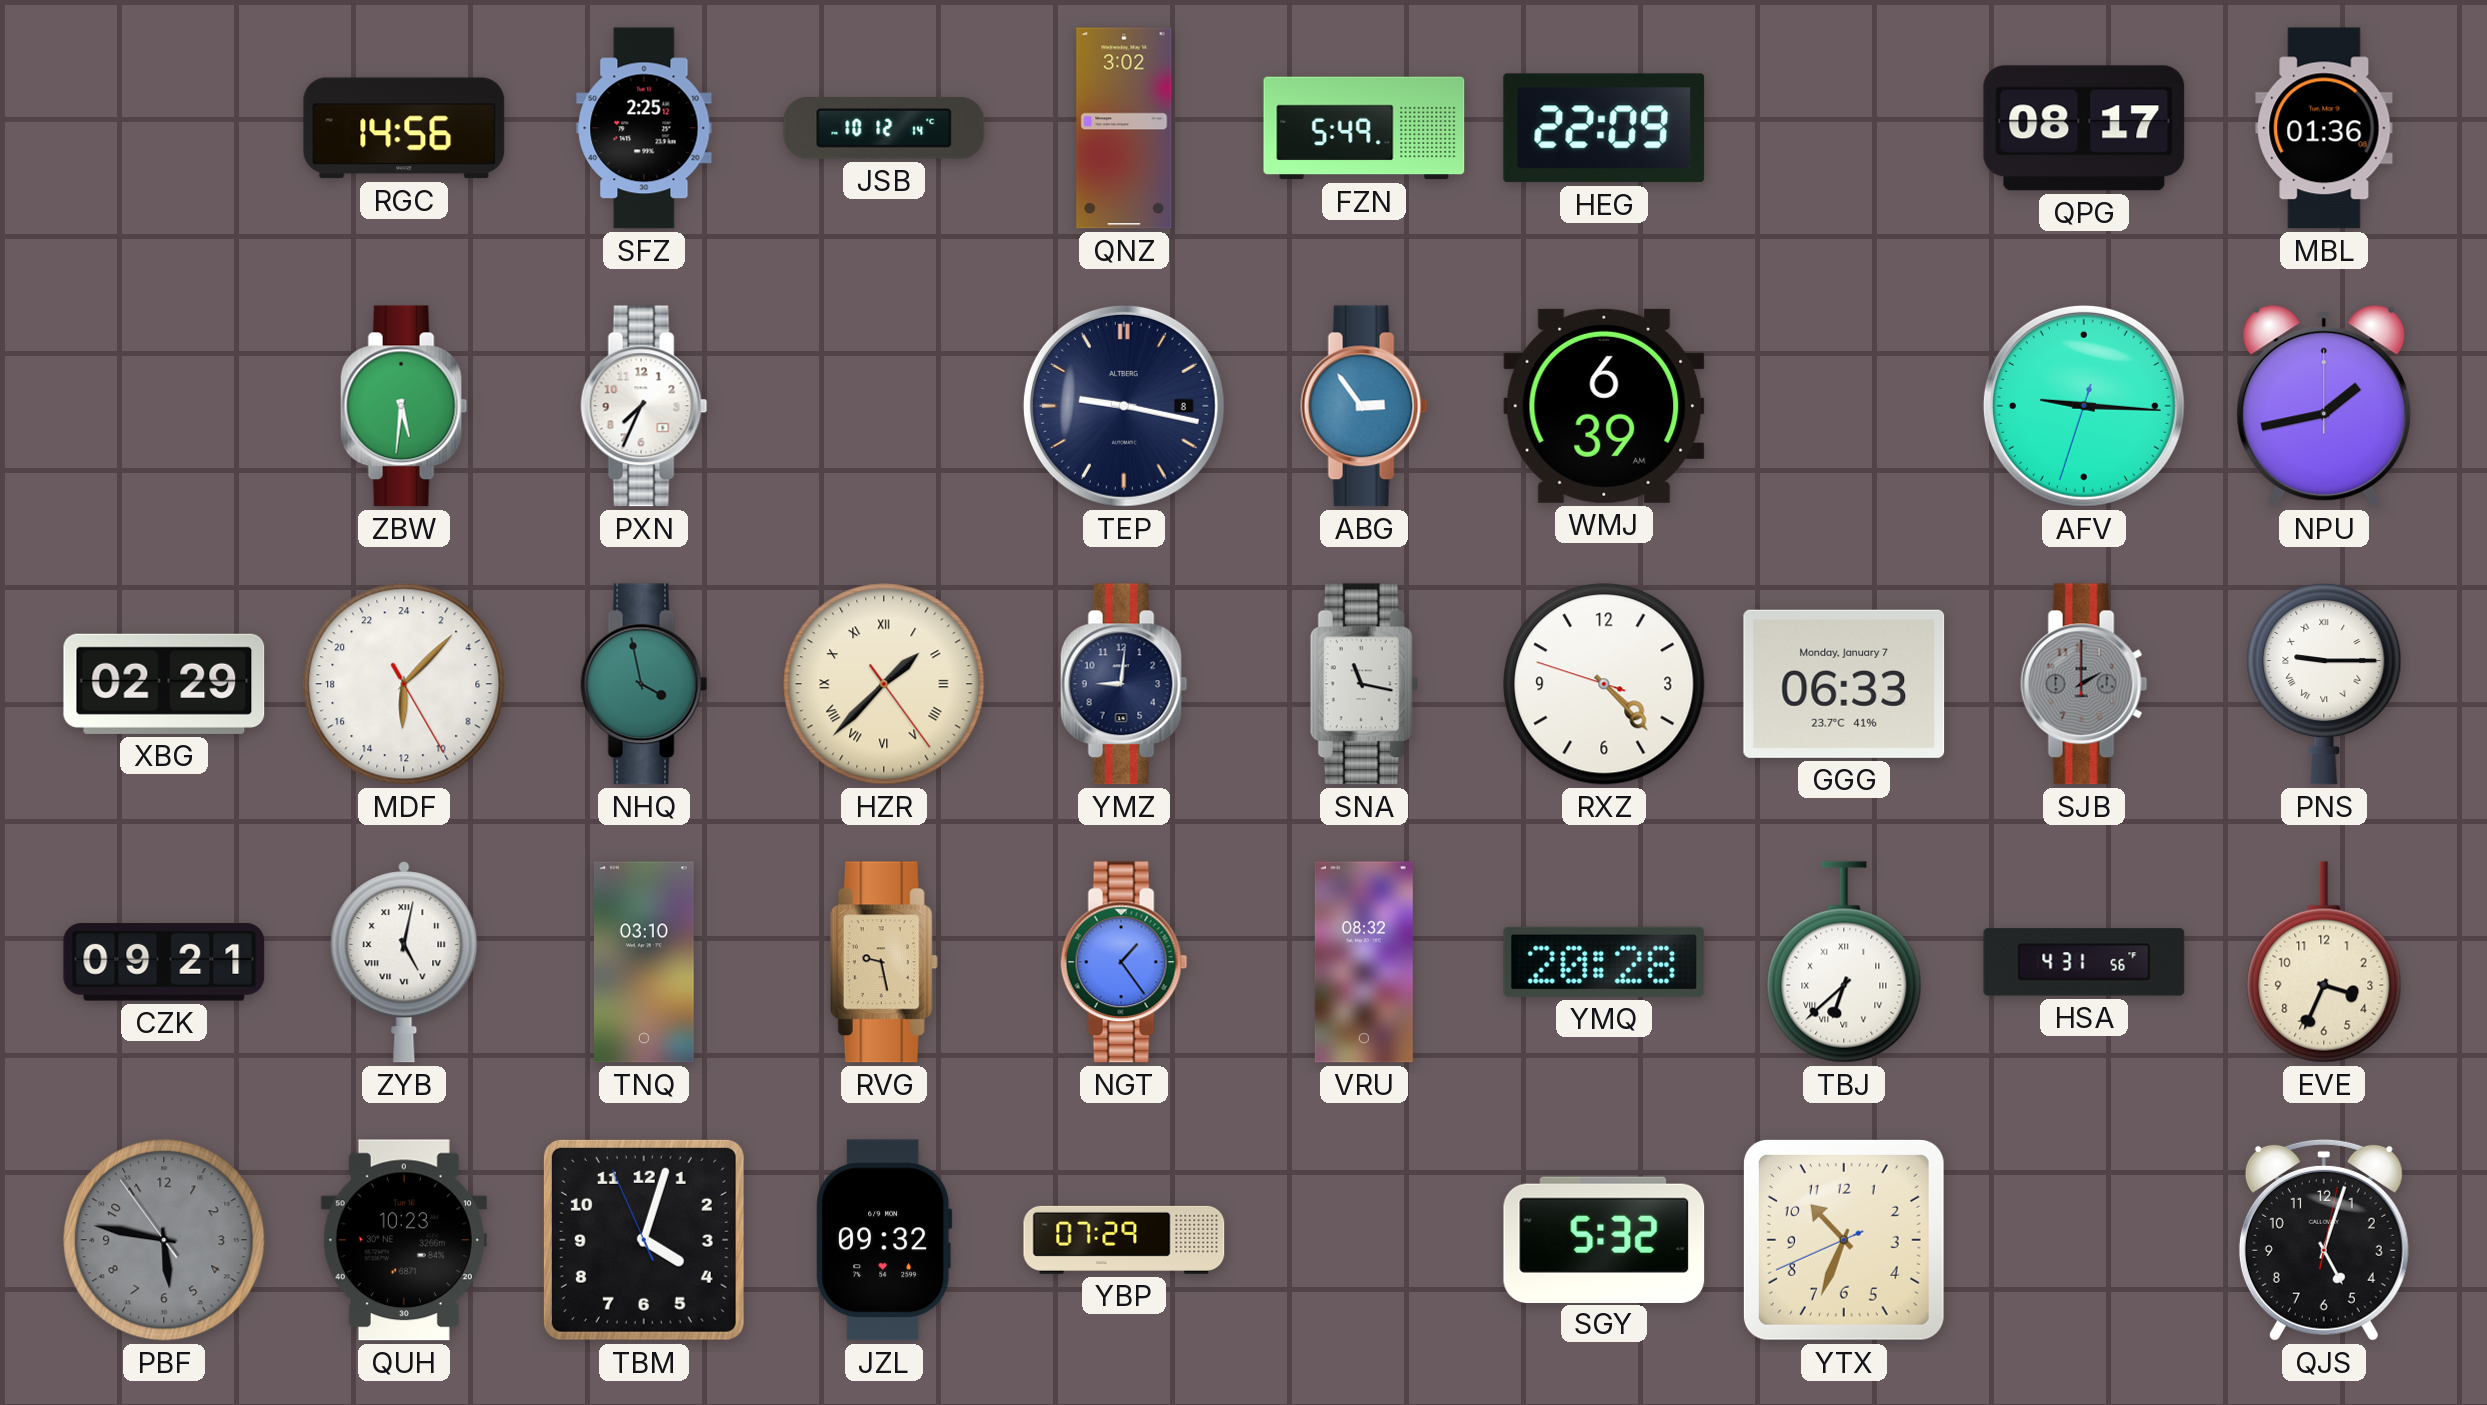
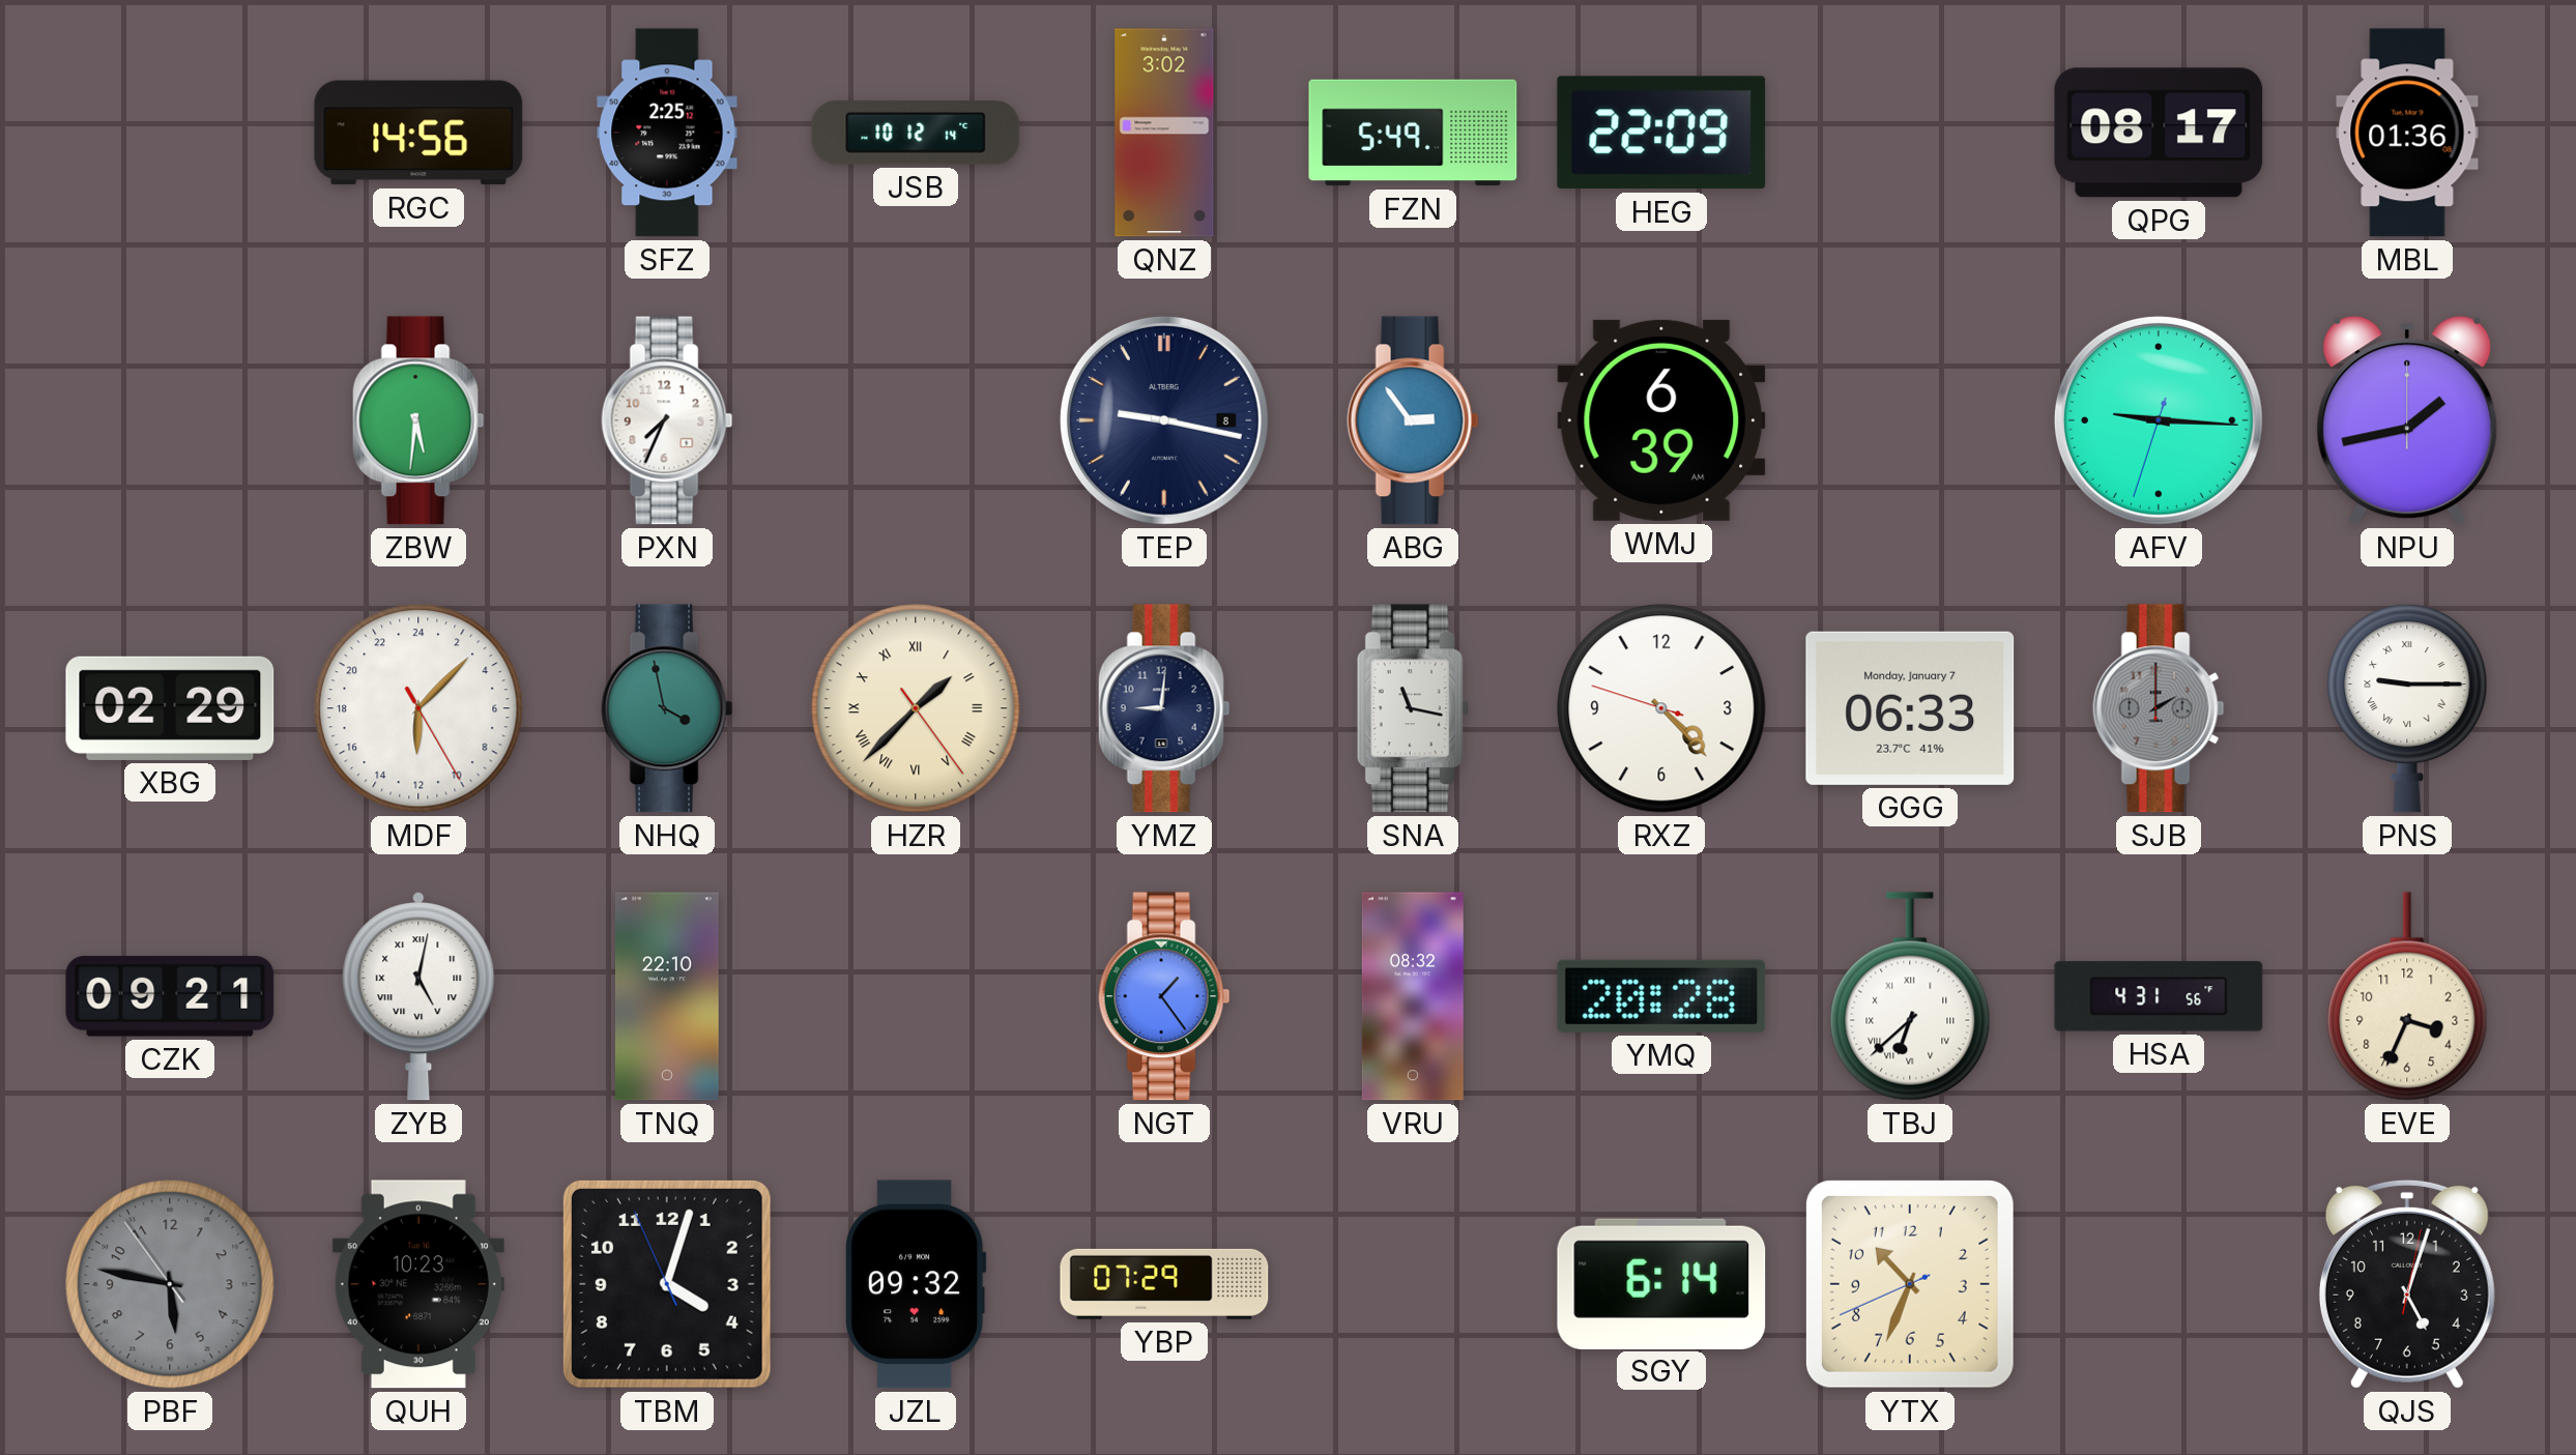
TNQ: 03:10 -> 22:10 (667, 996)
RVG: 9:28 -> none (884, 962)
SGY: 5:32 -> 6:14 (1661, 1283)
